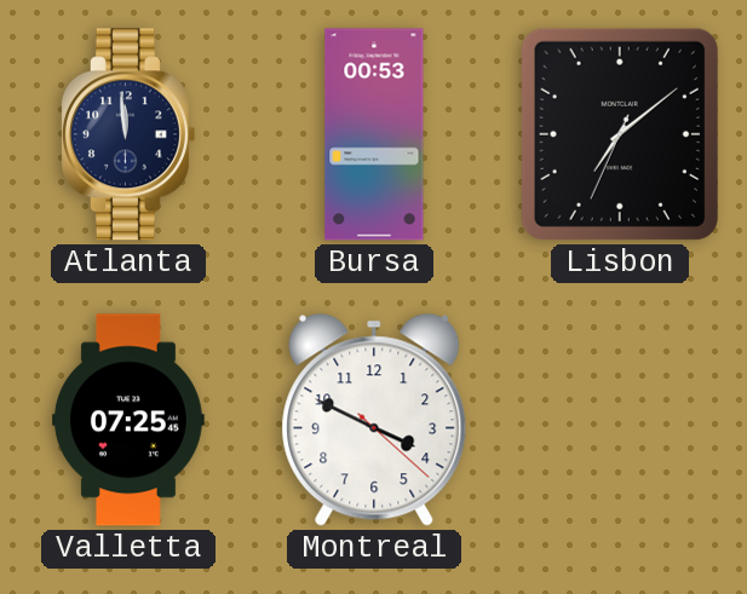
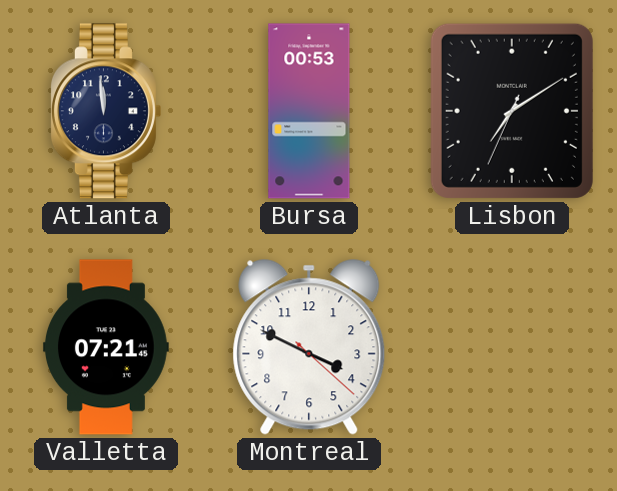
Lisbon: 7:08 -> 7:09 (512, 111)
Valletta: 07:25 -> 07:21 (106, 347)
